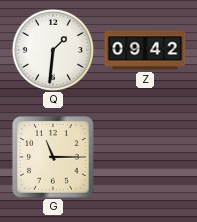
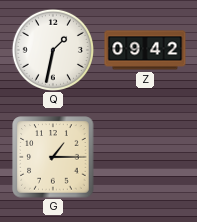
Q: 1:31 -> 1:32 (53, 50)
G: 11:15 -> 1:15 (53, 157)
